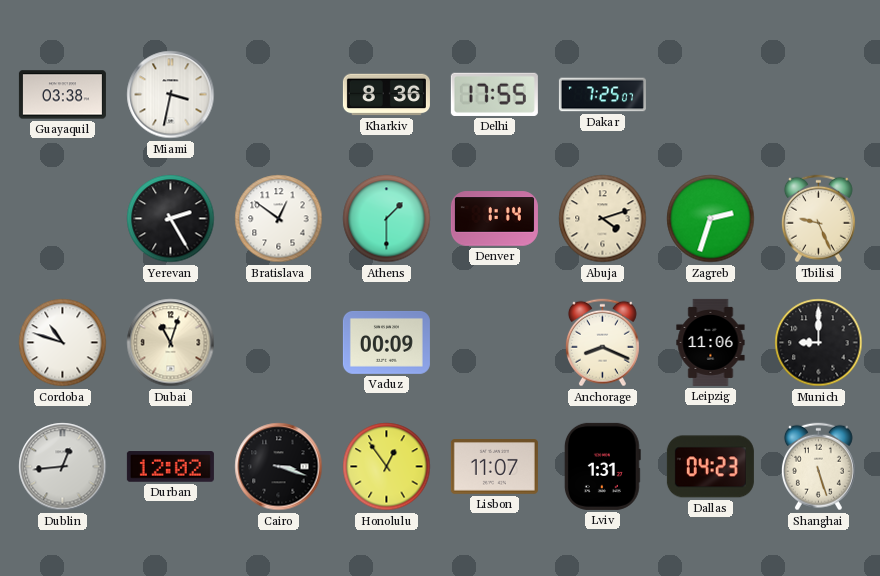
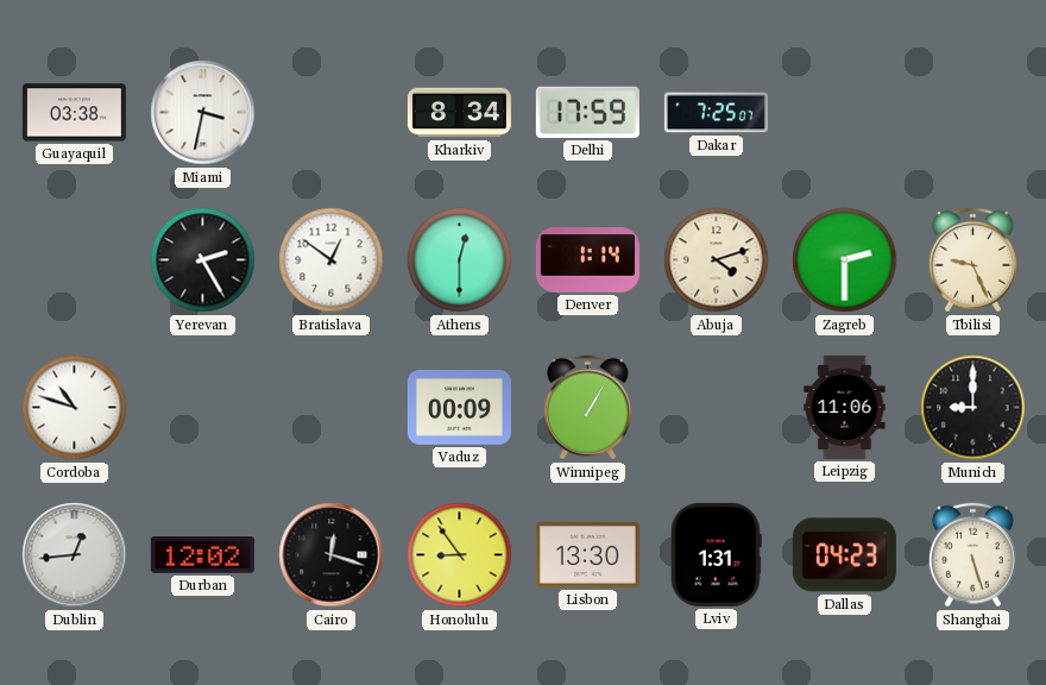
Kharkiv: 8:36 -> 8:34 (459, 113)
Delhi: 17:55 -> 17:59 (587, 112)
Athens: 1:30 -> 12:30 (460, 260)
Zagreb: 2:33 -> 2:30 (845, 260)
Dubai: 11:03 -> none (171, 343)
Winnipeg: none -> 1:05 (587, 408)
Anchorage: 8:19 -> none (602, 343)
Cairo: 3:18 -> 12:18 (332, 555)
Honolulu: 12:54 -> 8:54 (460, 555)
Lisbon: 11:07 -> 13:30 (587, 555)
